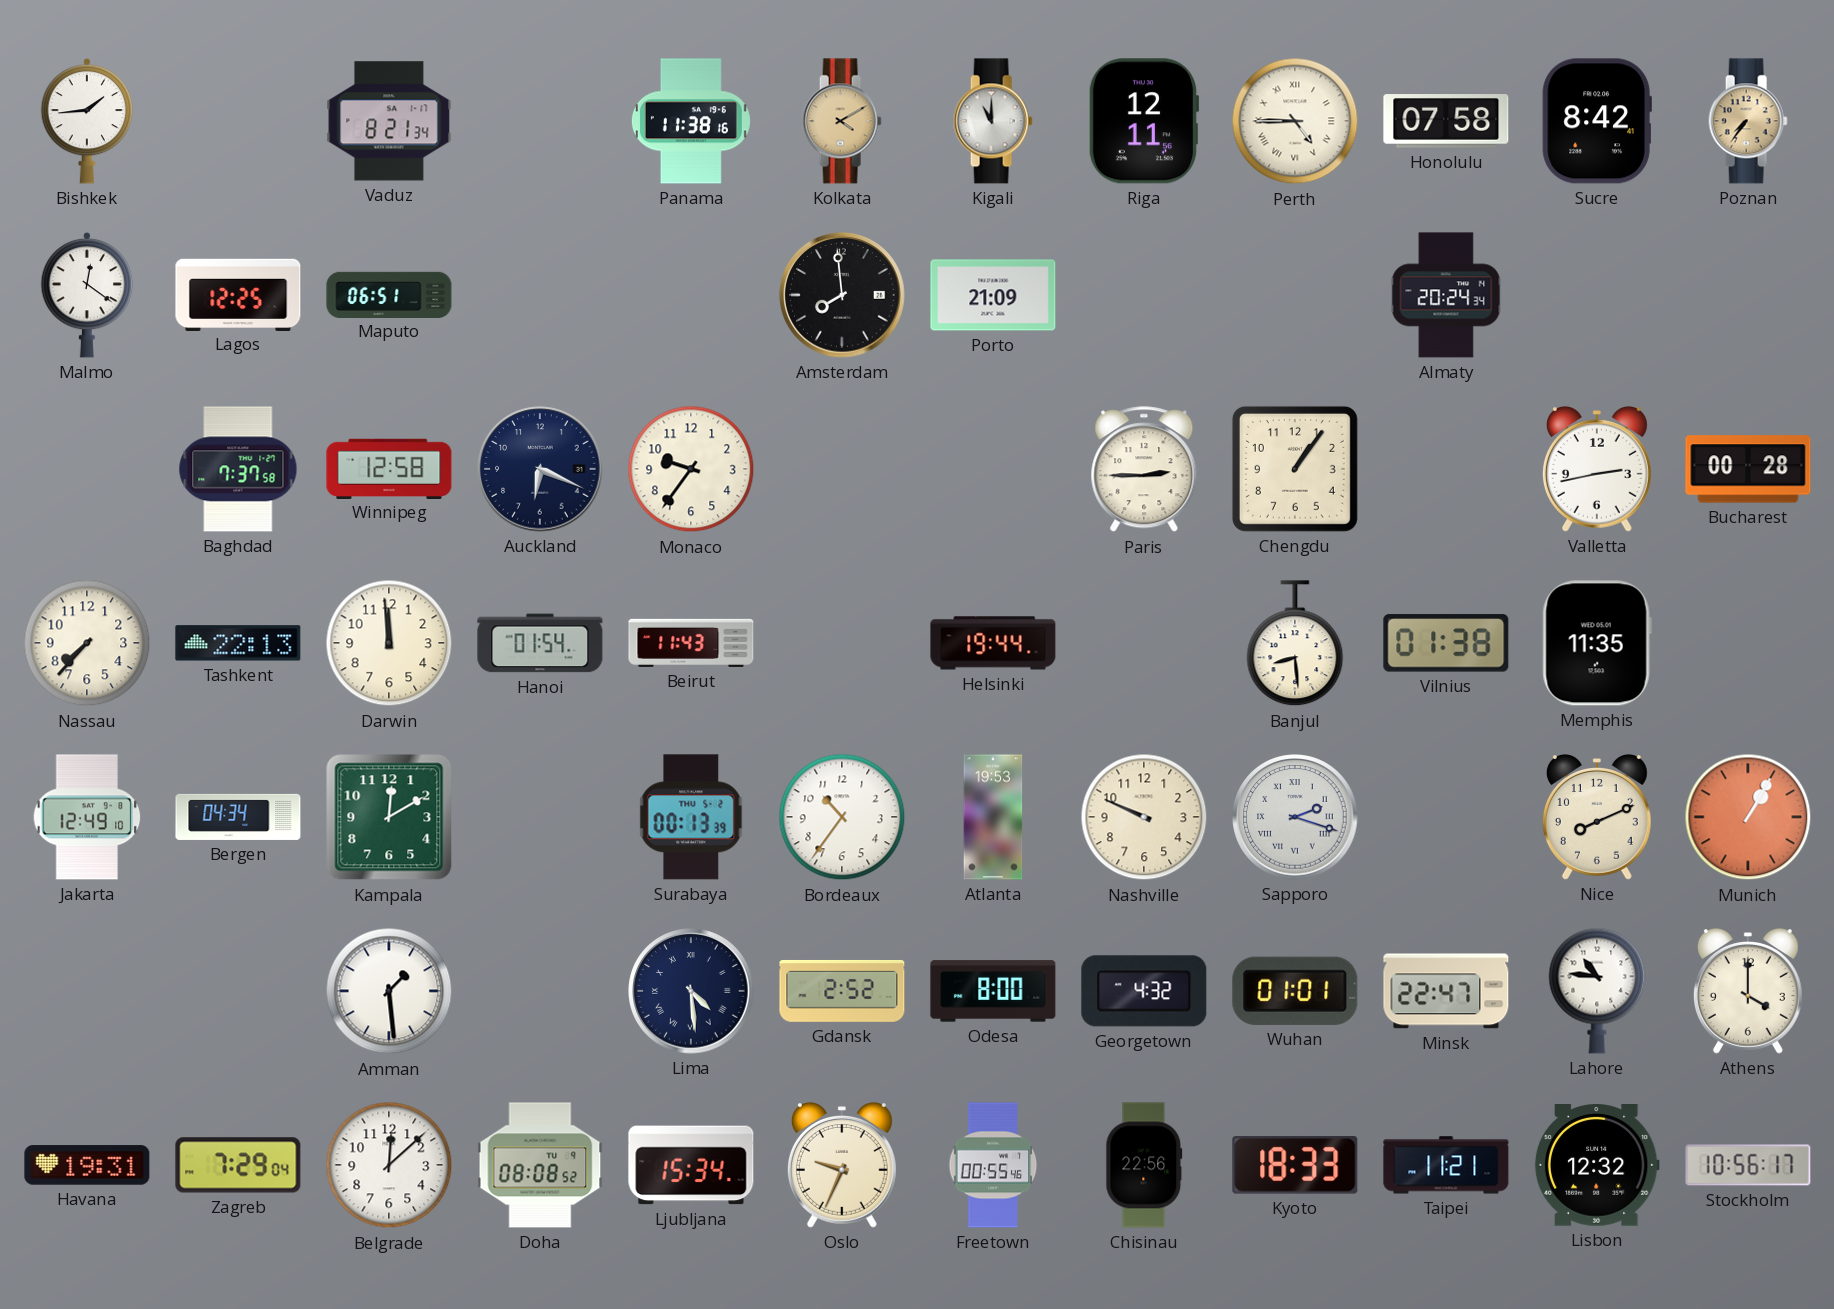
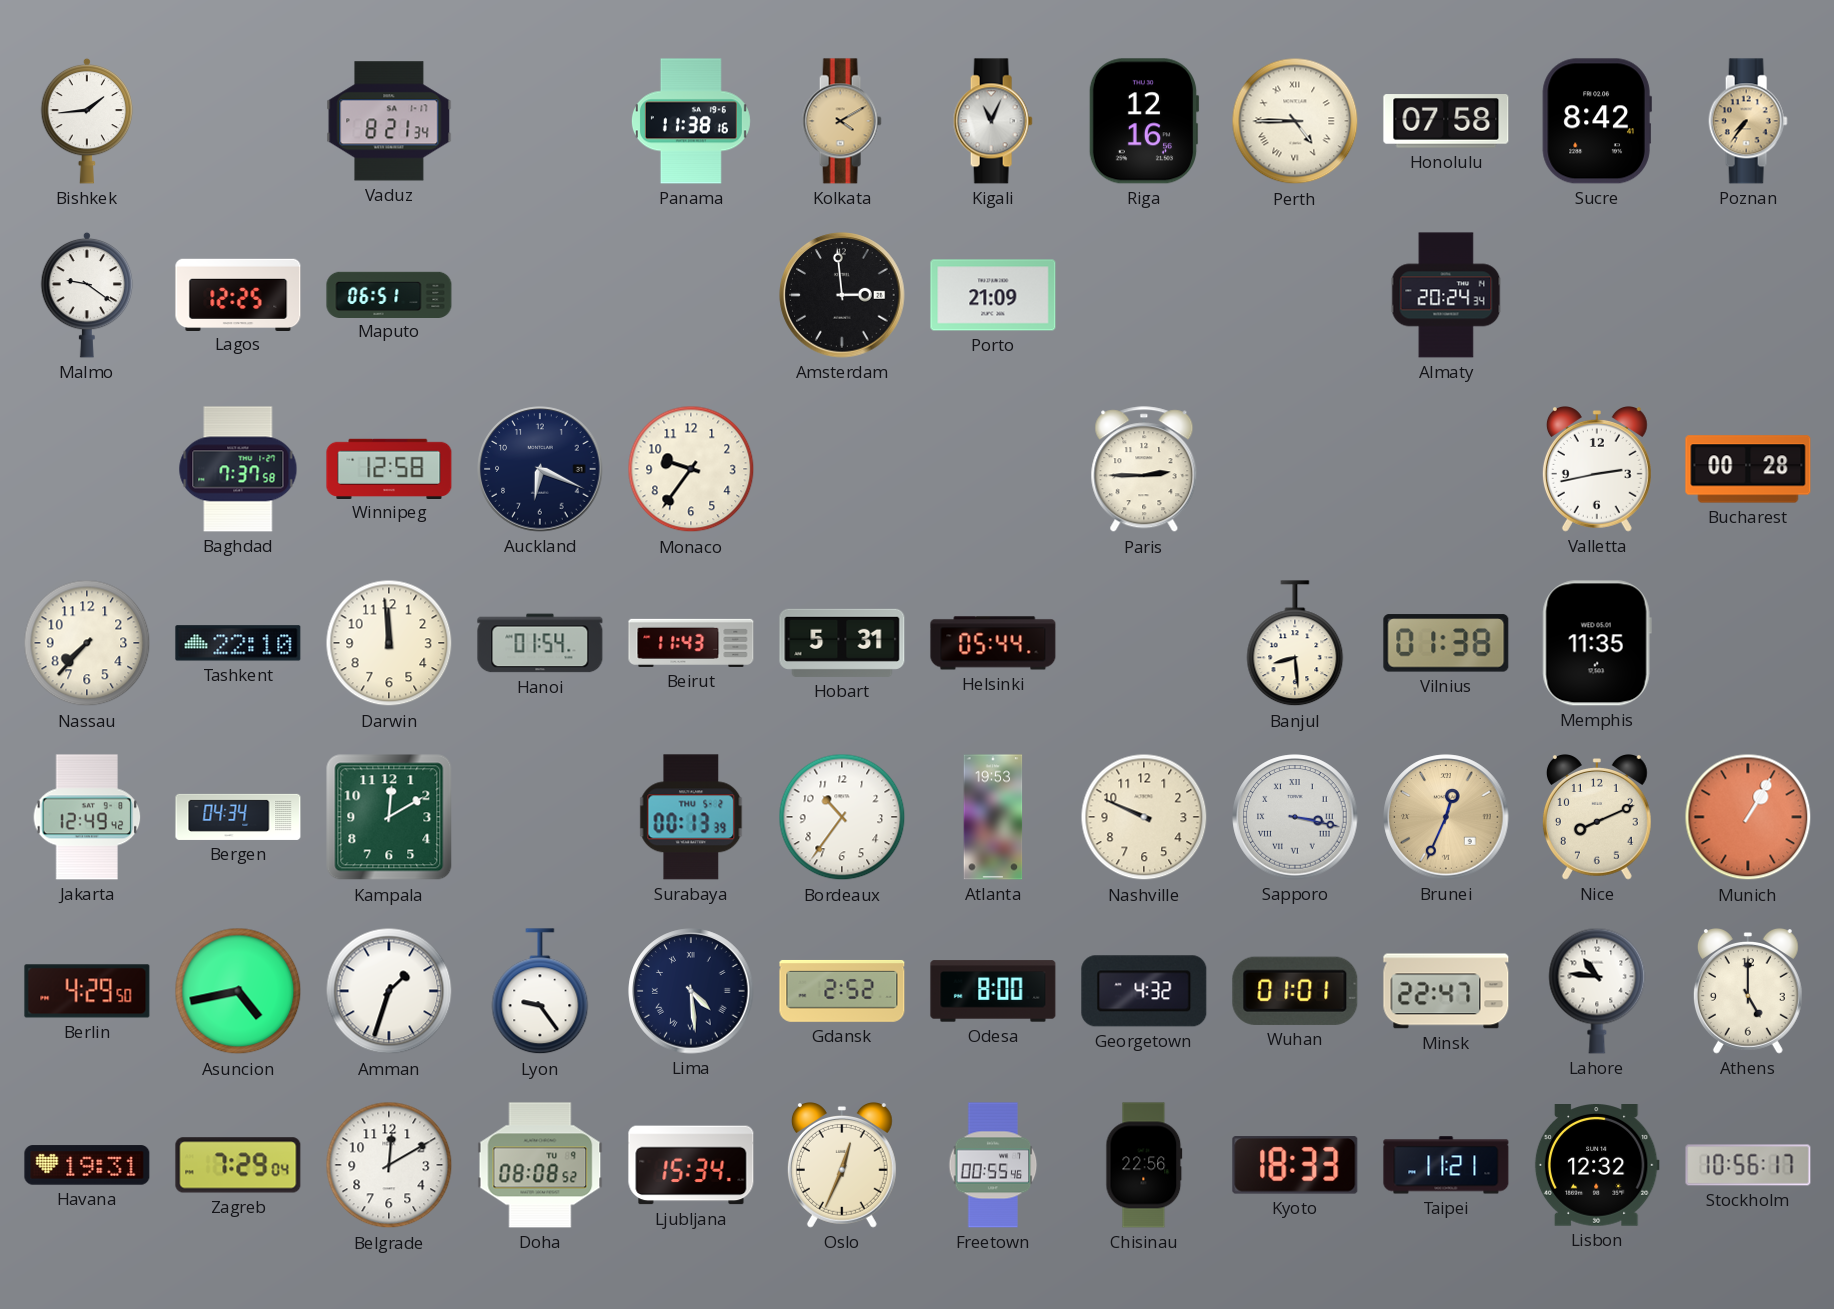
Kigali: 11:00 -> 11:04 (993, 121)
Riga: 12:11 -> 12:16 (1144, 121)
Malmo: 12:21 -> 9:21 (87, 295)
Amsterdam: 7:59 -> 2:59 (842, 295)
Chengdu: 1:06 -> none (1295, 469)
Tashkent: 22:13 -> 22:10 (238, 643)
Hobart: none -> 5:31 (842, 643)
Helsinki: 19:44 -> 05:44 (993, 643)
Jakarta: 12:49:10 -> 12:49:42 (87, 817)
Sapporo: 2:18 -> 3:17 (1295, 817)
Brunei: none -> 12:34 (1446, 817)
Berlin: none -> 4:29 (87, 991)
Asuncion: none -> 4:43 (238, 991)
Amman: 1:29 -> 1:33 (389, 991)
Lyon: none -> 9:24 (540, 992)
Athens: 4:00 -> 5:00 (1748, 992)
Belgrade: 12:08 -> 12:10 (389, 1165)
Oslo: 9:34 -> 12:34 (842, 1166)
